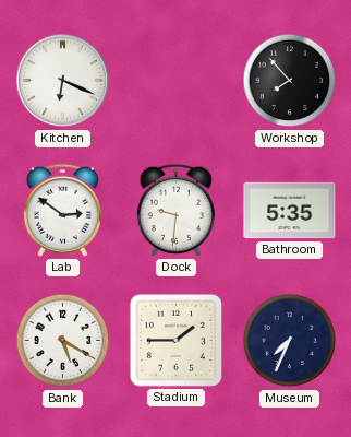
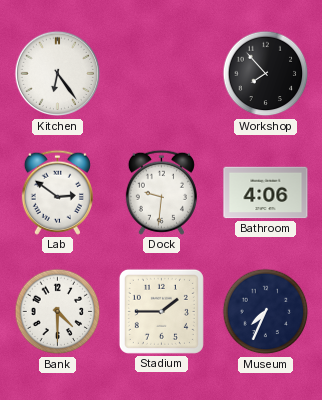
Kitchen: 6:19 -> 6:24 (58, 74)
Bathroom: 5:35 -> 4:06 (266, 193)
Bank: 5:20 -> 4:30 (58, 312)
